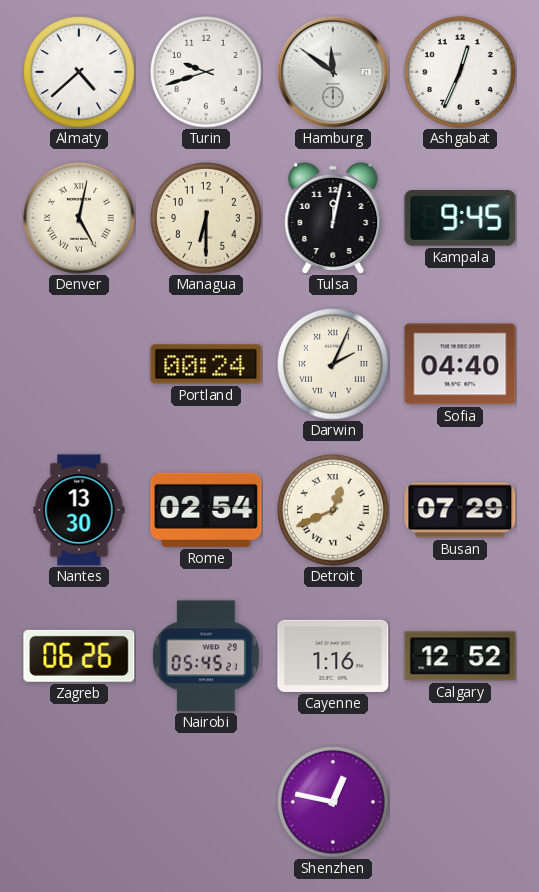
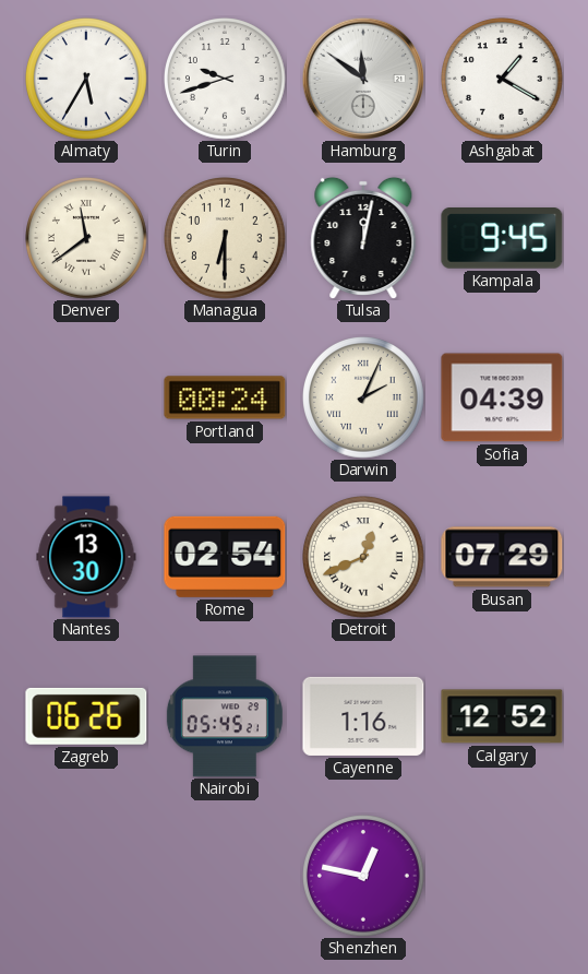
Almaty: 4:38 -> 5:35 (87, 80)
Ashgabat: 12:34 -> 1:20 (503, 80)
Denver: 5:02 -> 11:39 (87, 239)
Sofia: 04:40 -> 04:39 (502, 397)
